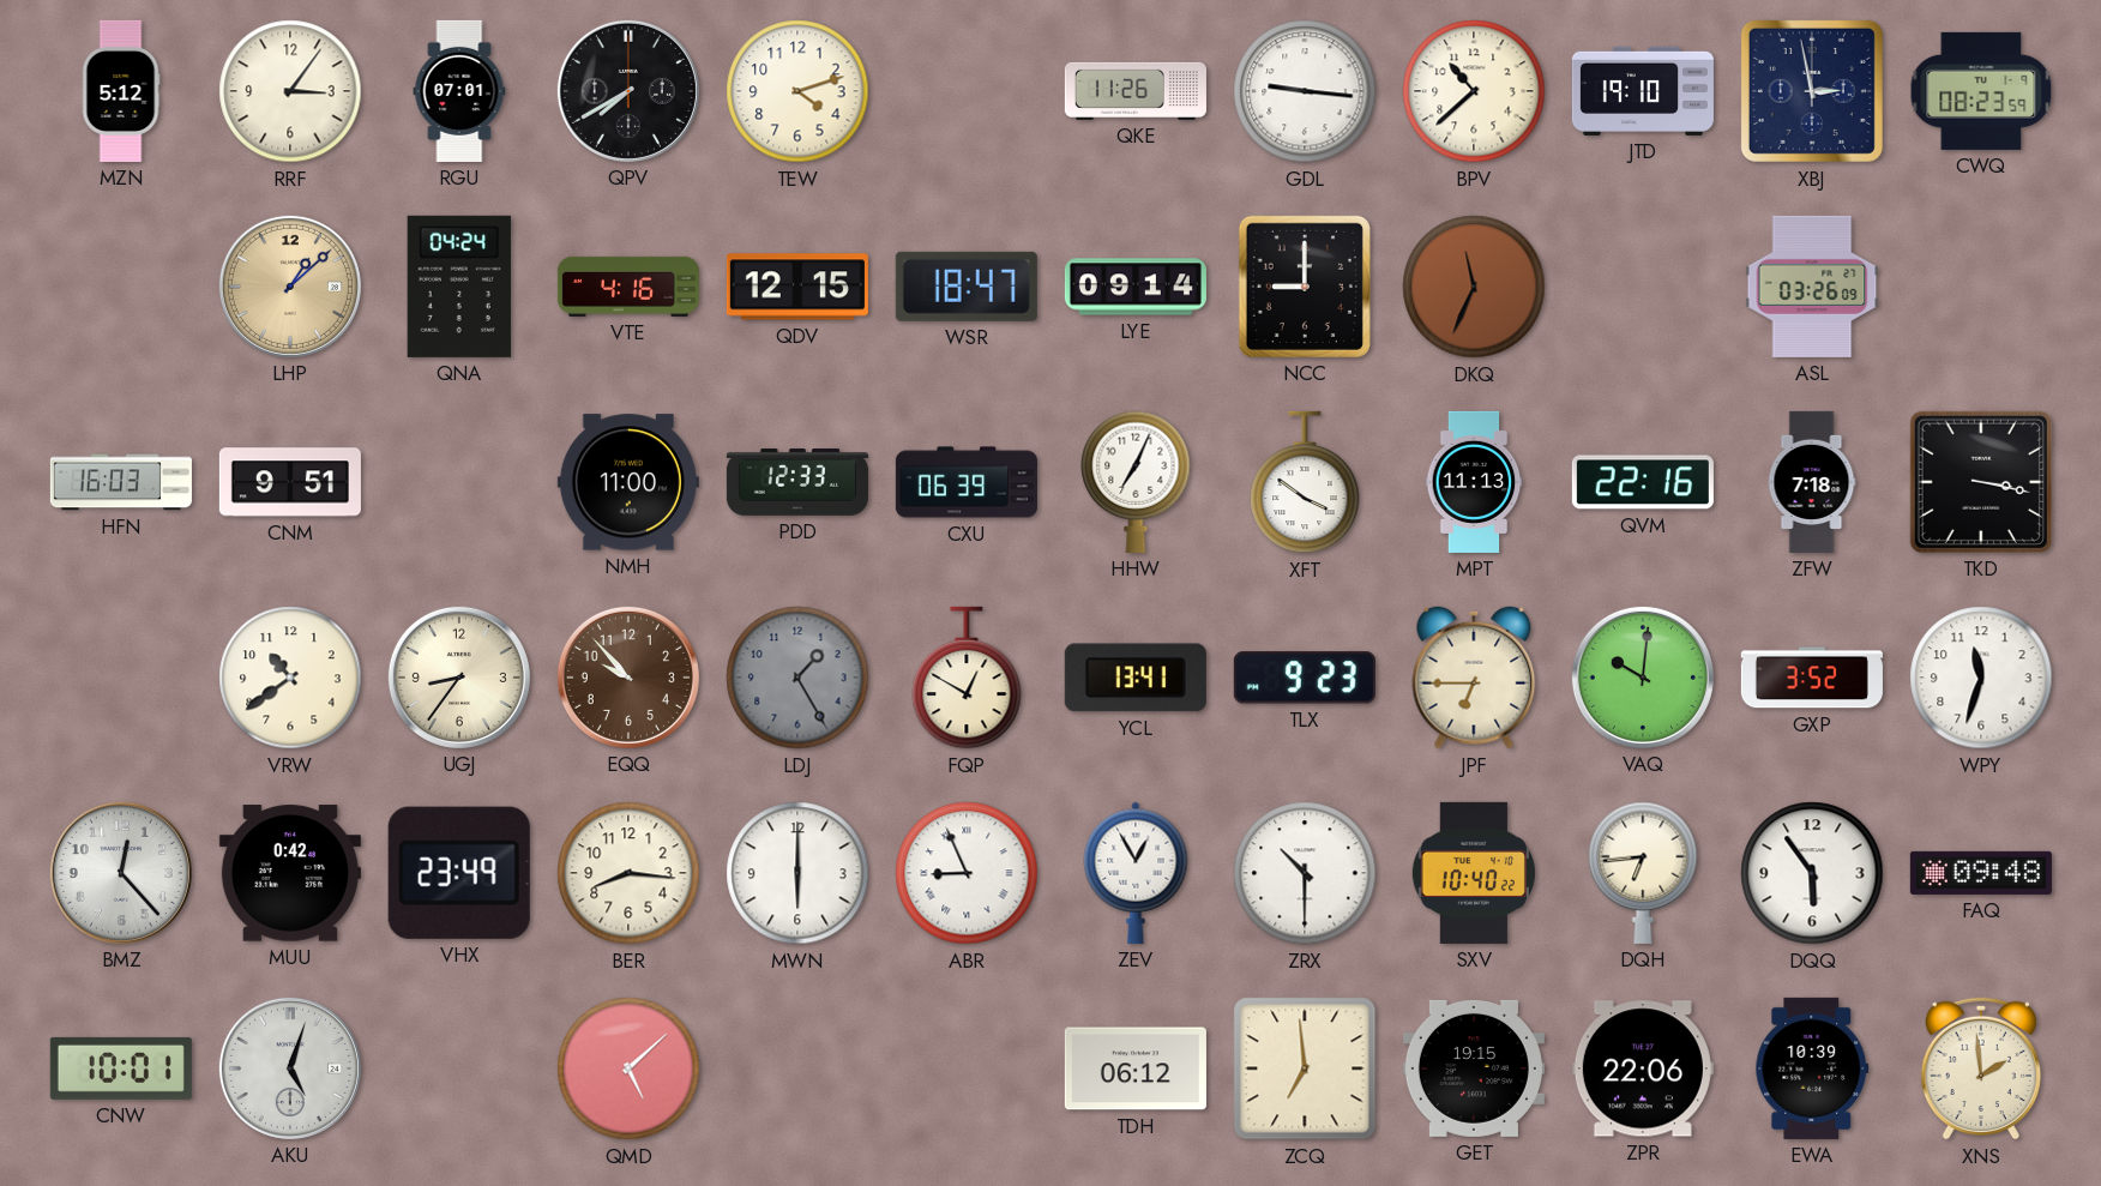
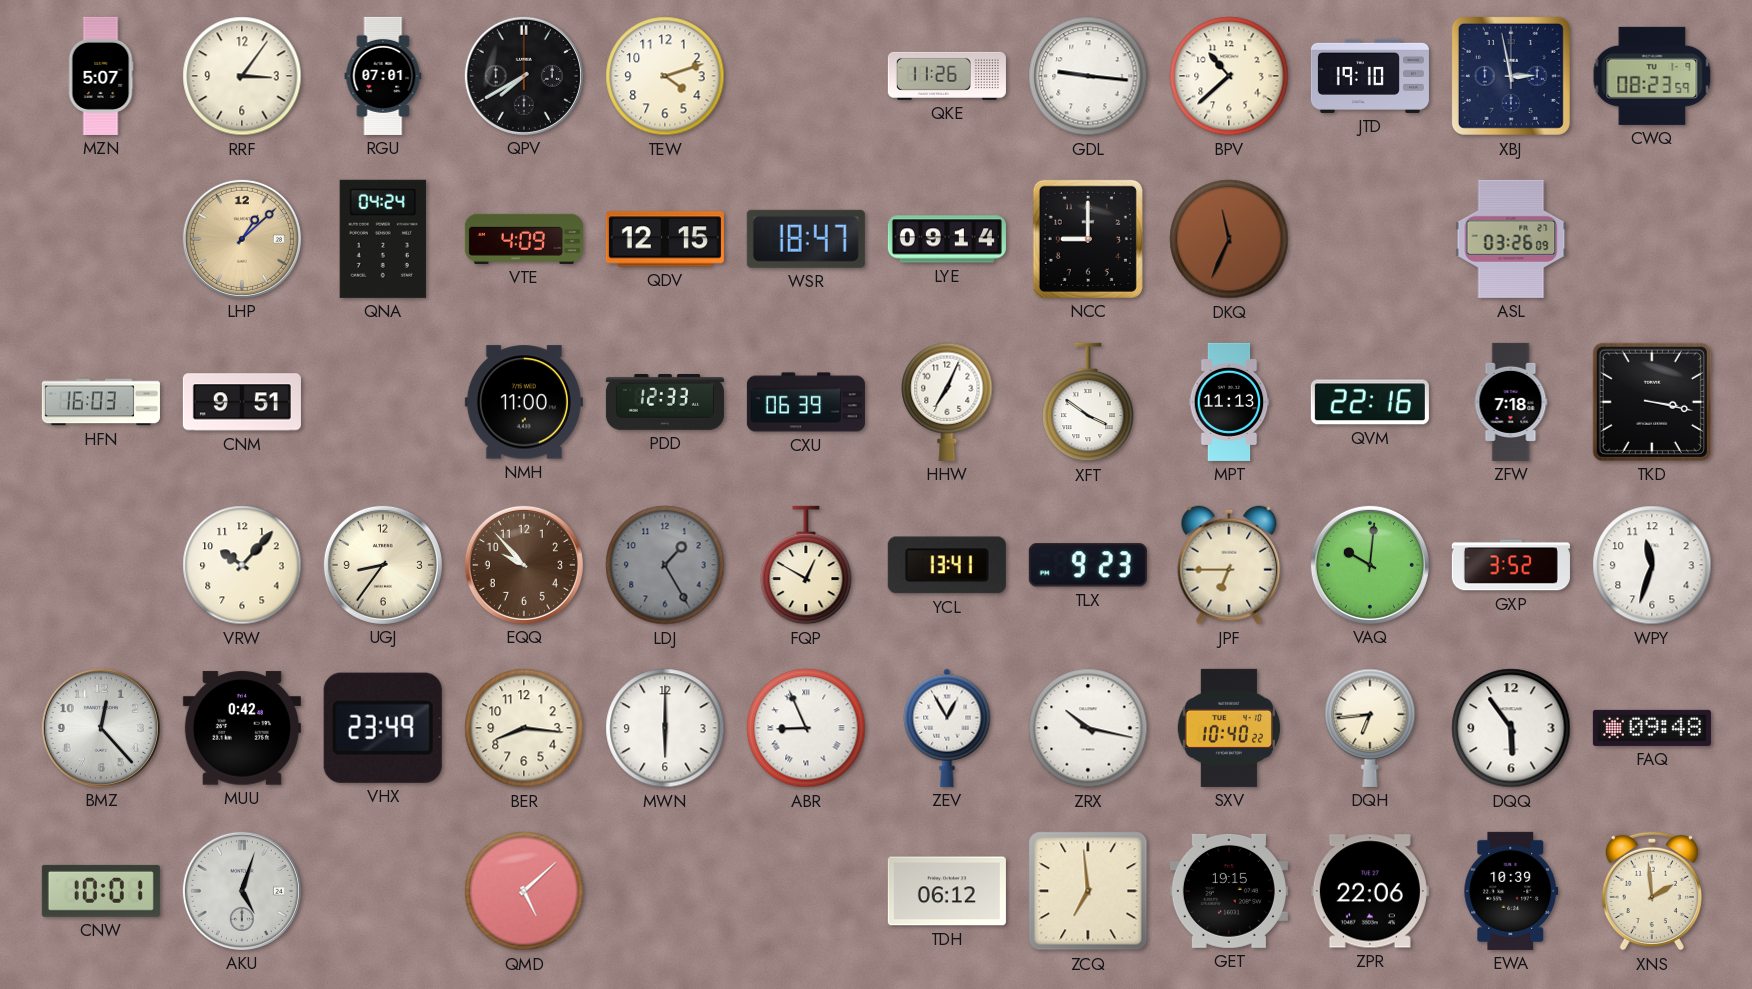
MZN: 5:12 -> 5:07 (101, 76)
VTE: 4:16 -> 4:09 (524, 239)
VRW: 10:39 -> 10:07 (242, 565)
ZRX: 10:30 -> 10:17 (1088, 728)
